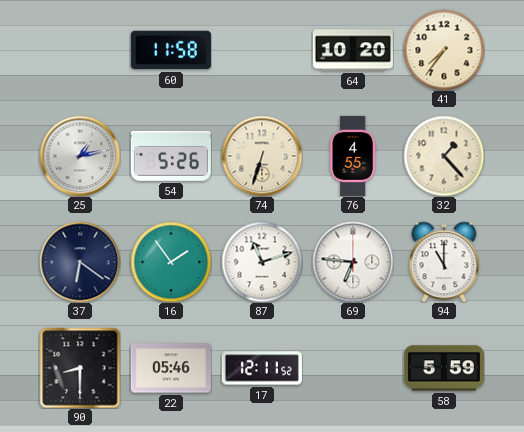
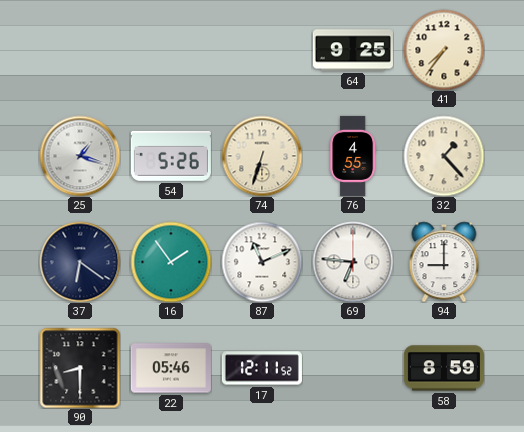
60: 11:58 -> none (171, 50)
64: 10:20 -> 9:25 (353, 50)
25: 1:13 -> 1:18 (80, 156)
87: 11:12 -> 11:11 (262, 262)
94: 11:00 -> 9:00 (444, 262)
58: 5:59 -> 8:59 (444, 368)
